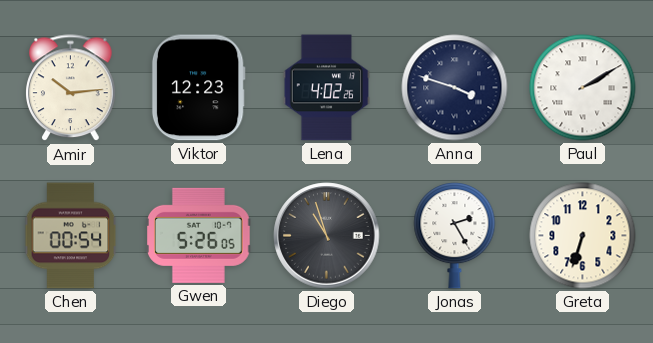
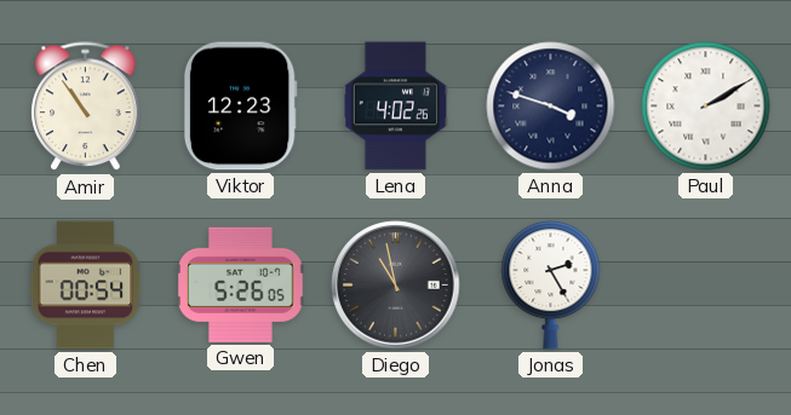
Amir: 10:14 -> 10:54 (86, 106)
Diego: 10:57 -> 10:58 (396, 286)
Greta: 6:33 -> none (583, 236)
